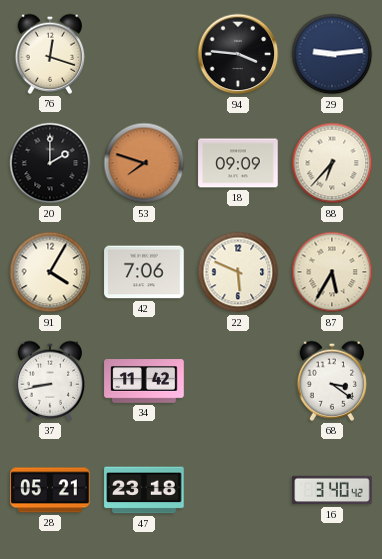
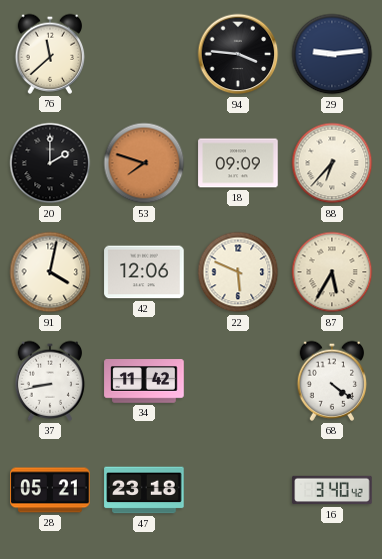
76: 12:18 -> 11:38 (50, 54)
91: 4:05 -> 4:02 (50, 272)
42: 7:06 -> 12:06 (144, 272)
68: 3:21 -> 4:21 (332, 381)
